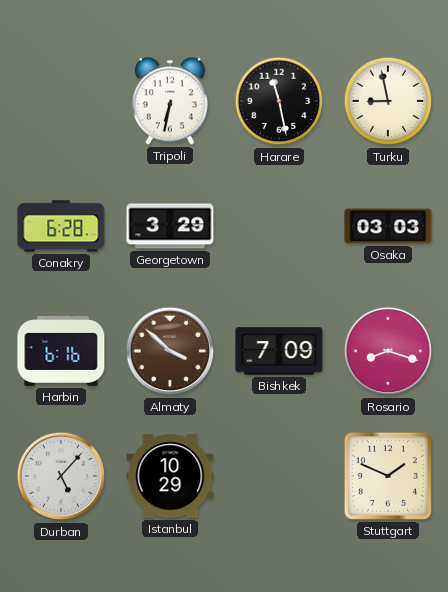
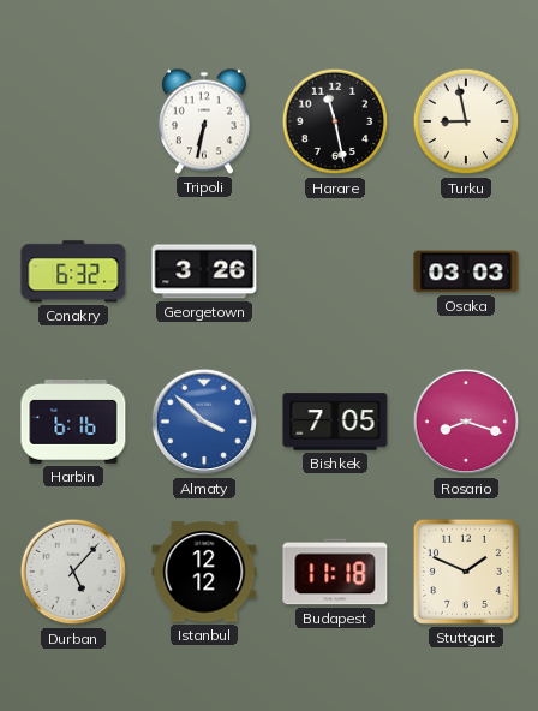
Conakry: 6:28 -> 6:32 (73, 271)
Georgetown: 3:29 -> 3:26 (204, 271)
Almaty dial: brown -> blue (204, 422)
Bishkek: 7:09 -> 7:05 (335, 422)
Istanbul: 10:29 -> 12:12 (204, 572)
Budapest: none -> 11:18 (335, 572)
